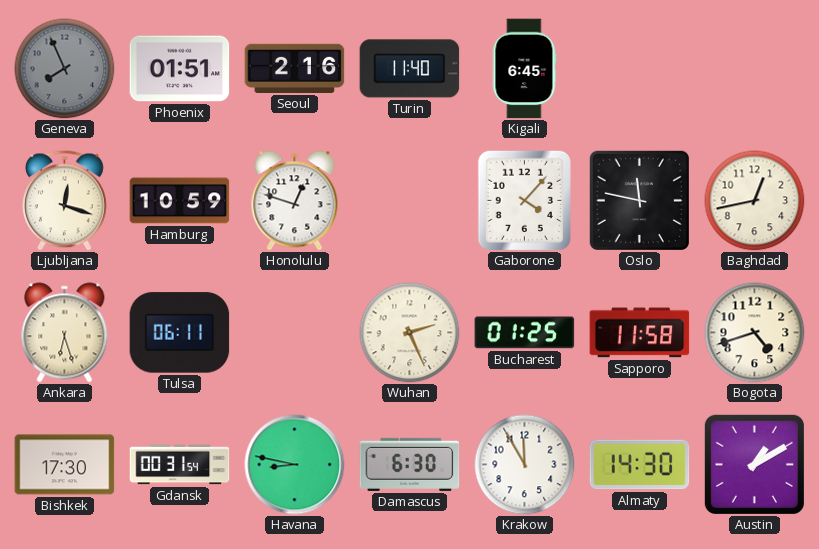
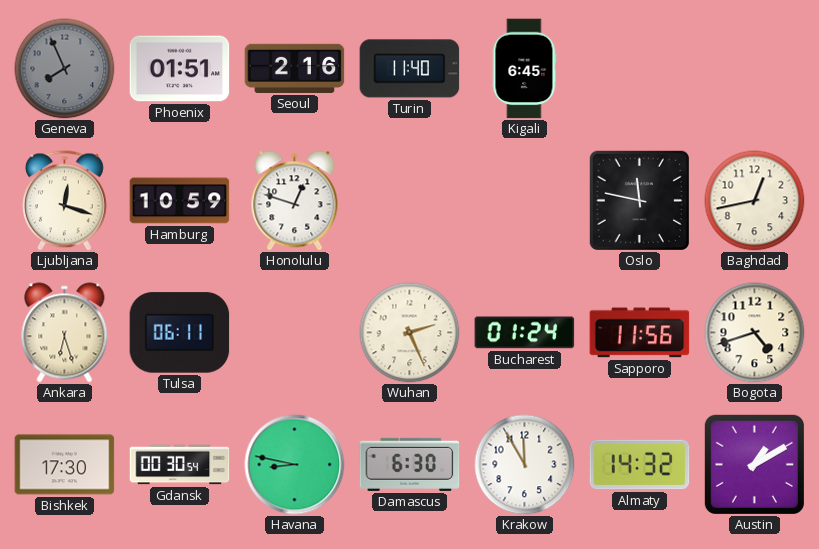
Gaborone: 4:07 -> none (524, 200)
Bucharest: 01:25 -> 01:24 (525, 333)
Sapporo: 11:58 -> 11:56 (640, 333)
Gdansk: 00:31 -> 00:30 (180, 465)
Almaty: 14:30 -> 14:32 (640, 465)
